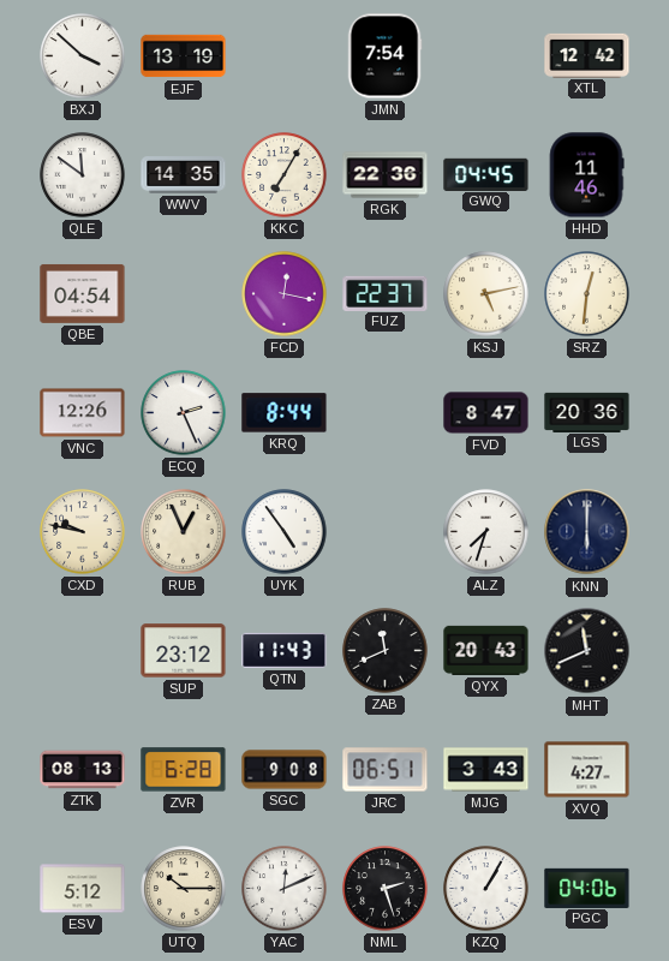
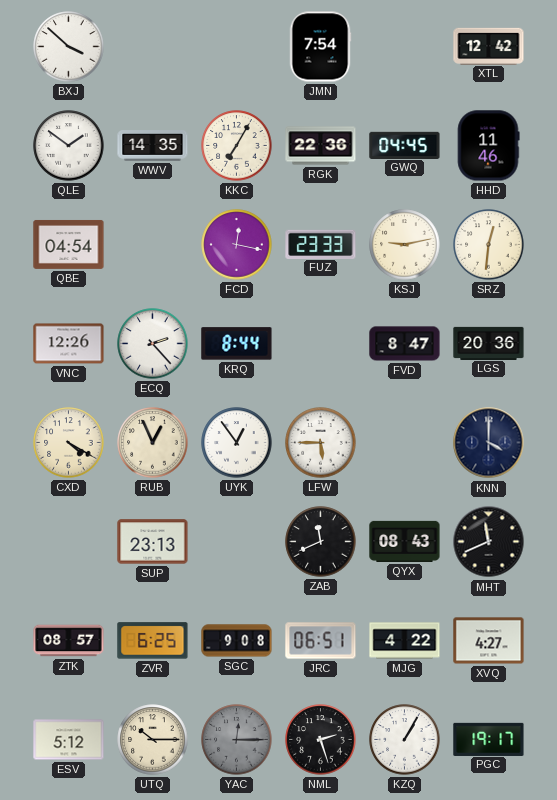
EJF: 13:19 -> none (184, 56)
QLE: 11:51 -> 1:51 (69, 146)
FUZ: 22:37 -> 23:33 (321, 244)
KSJ: 5:13 -> 9:13 (405, 245)
ECQ: 2:26 -> 2:23 (153, 344)
CXD: 9:47 -> 4:20 (69, 443)
UYK: 4:54 -> 12:54 (237, 443)
LFW: none -> 5:45 (321, 443)
ALZ: 7:33 -> none (486, 532)
KNN: 6:00 -> 4:00 (489, 443)
SUP: 23:12 -> 23:13 (153, 542)
QTN: 11:43 -> none (285, 650)
QYX: 20:43 -> 08:43 (405, 541)
ZTK: 08:13 -> 08:57 (69, 641)
ZVR: 6:28 -> 6:25 (153, 641)
MJG: 3:43 -> 4:22 (405, 641)
YAC: 12:11 -> 12:15 (237, 740)
YAC dial: white -> grey (237, 740)
PGC: 04:06 -> 19:17 (489, 739)
